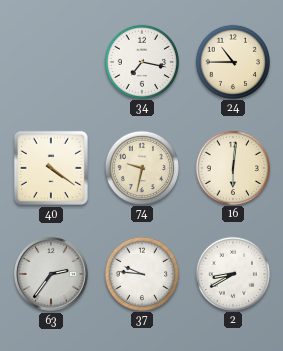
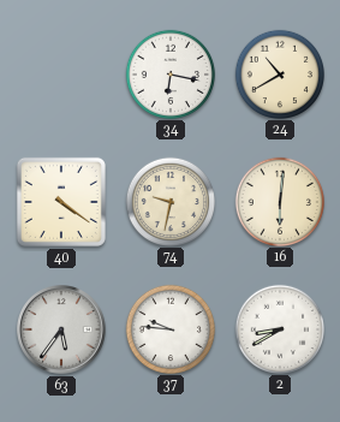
34: 7:17 -> 6:17 (169, 73)
24: 10:45 -> 10:40 (279, 73)
63: 2:36 -> 5:36 (62, 331)
